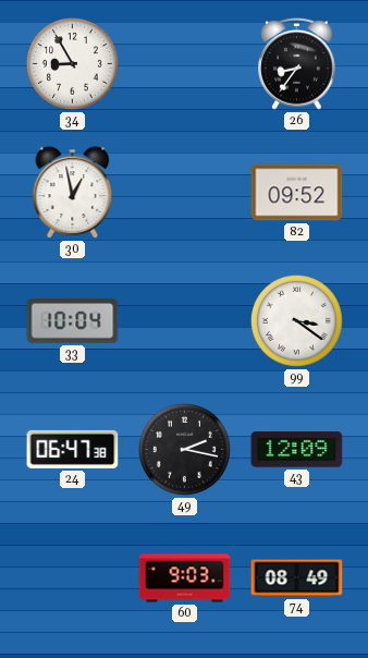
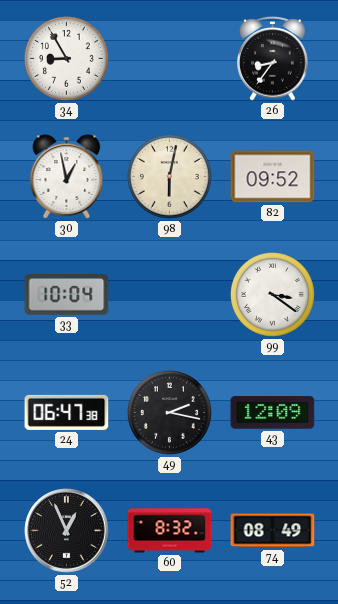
98: none -> 6:02 (169, 176)
52: none -> 12:56 (67, 531)
60: 9:03 -> 8:32 (170, 531)
